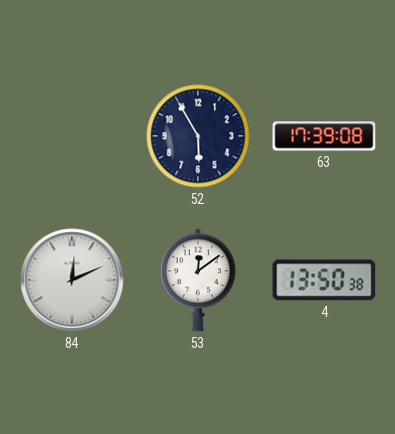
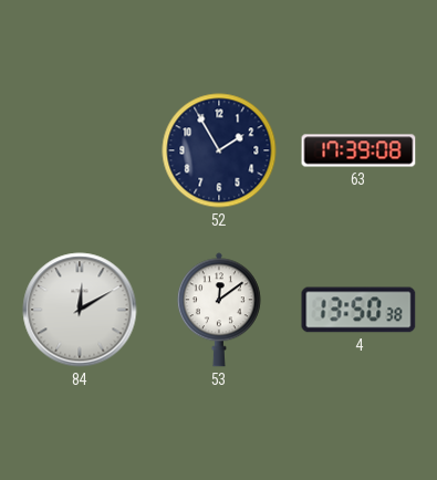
52: 5:55 -> 1:55 (219, 150)
84: 12:11 -> 12:10 (80, 310)
